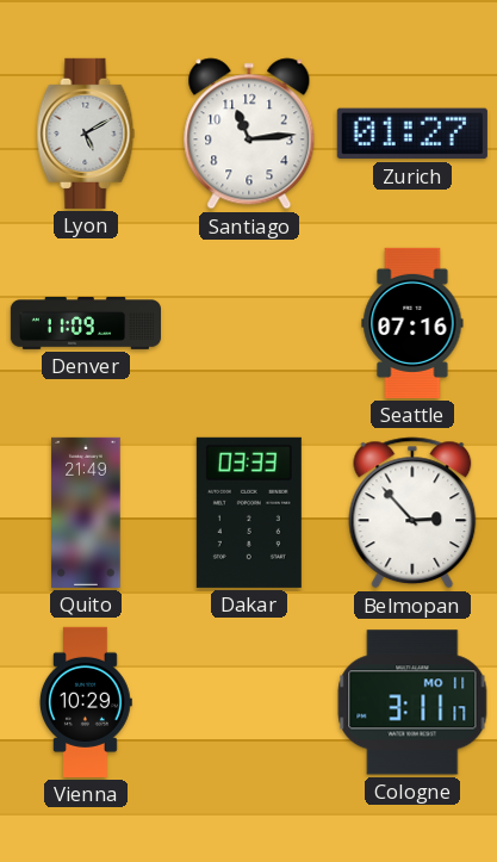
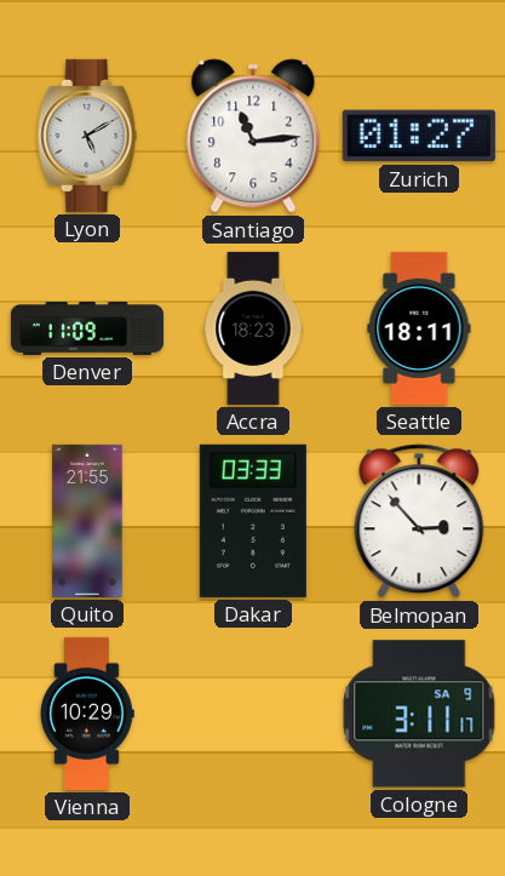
Accra: none -> 18:23 (253, 328)
Seattle: 07:16 -> 18:11 (419, 328)
Quito: 21:49 -> 21:55 (87, 521)
Cologne date: MO 11 -> SA 9 (419, 714)
